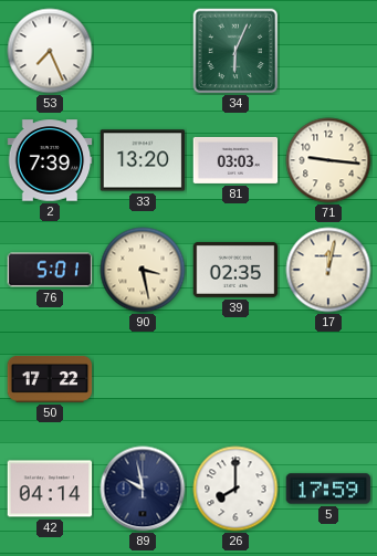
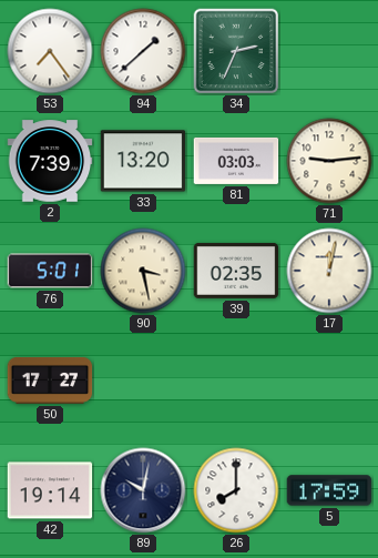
53: 7:26 -> 7:24 (50, 51)
94: none -> 1:38 (143, 51)
34: 6:04 -> 2:34 (236, 51)
71: 9:16 -> 9:14 (329, 161)
50: 17:22 -> 17:27 (50, 381)
42: 04:14 -> 19:14 (50, 490)
89: 9:58 -> 10:02 (143, 490)
